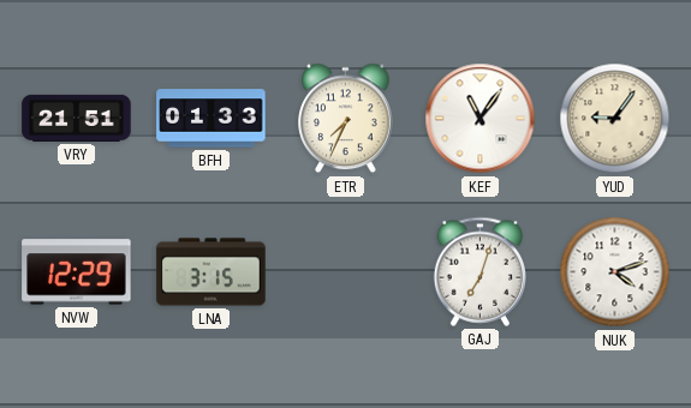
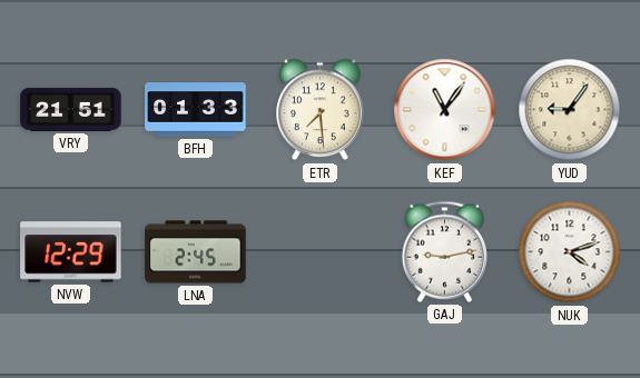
ETR: 7:34 -> 7:29 (321, 110)
LNA: 3:15 -> 2:45 (196, 252)
GAJ: 7:03 -> 9:13 (444, 251)
